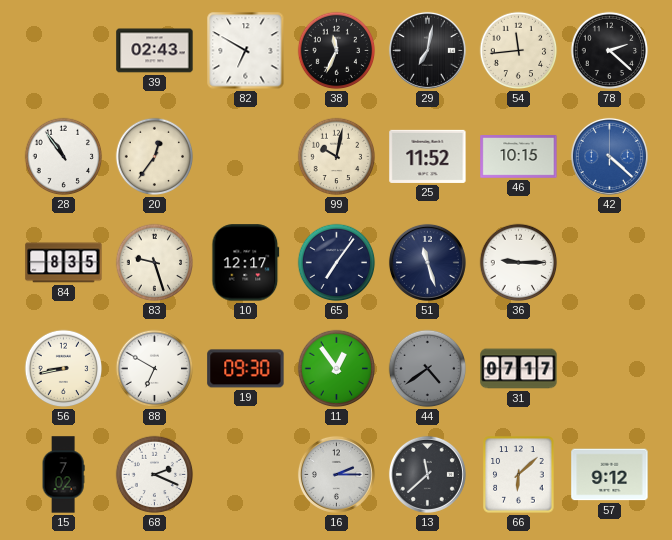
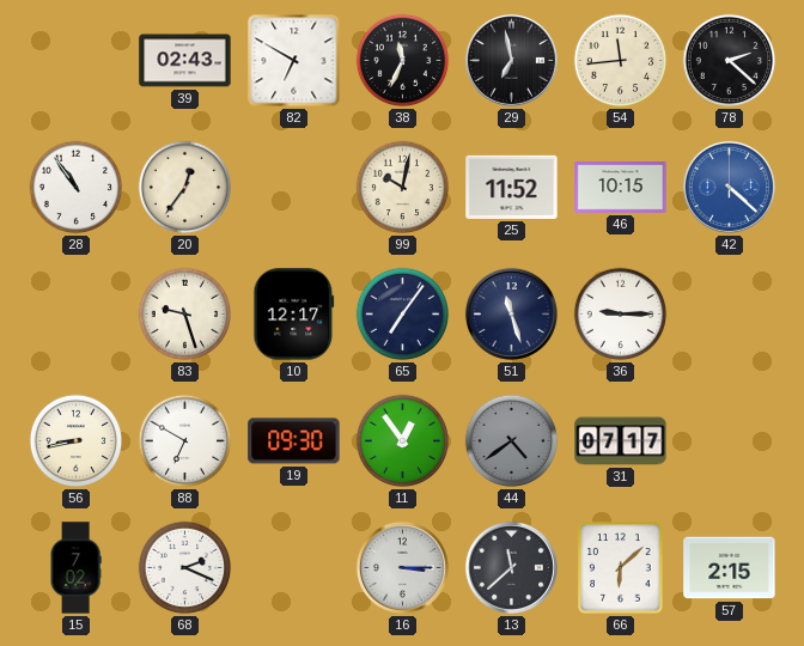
29: 7:02 -> 6:58 (511, 60)
84: 8:35 -> none (64, 263)
16: 2:15 -> 3:15 (402, 567)
57: 9:12 -> 2:15 (730, 568)
